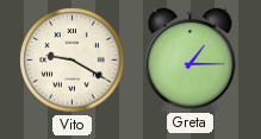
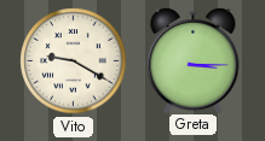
Greta: 1:15 -> 3:15 (194, 59)
